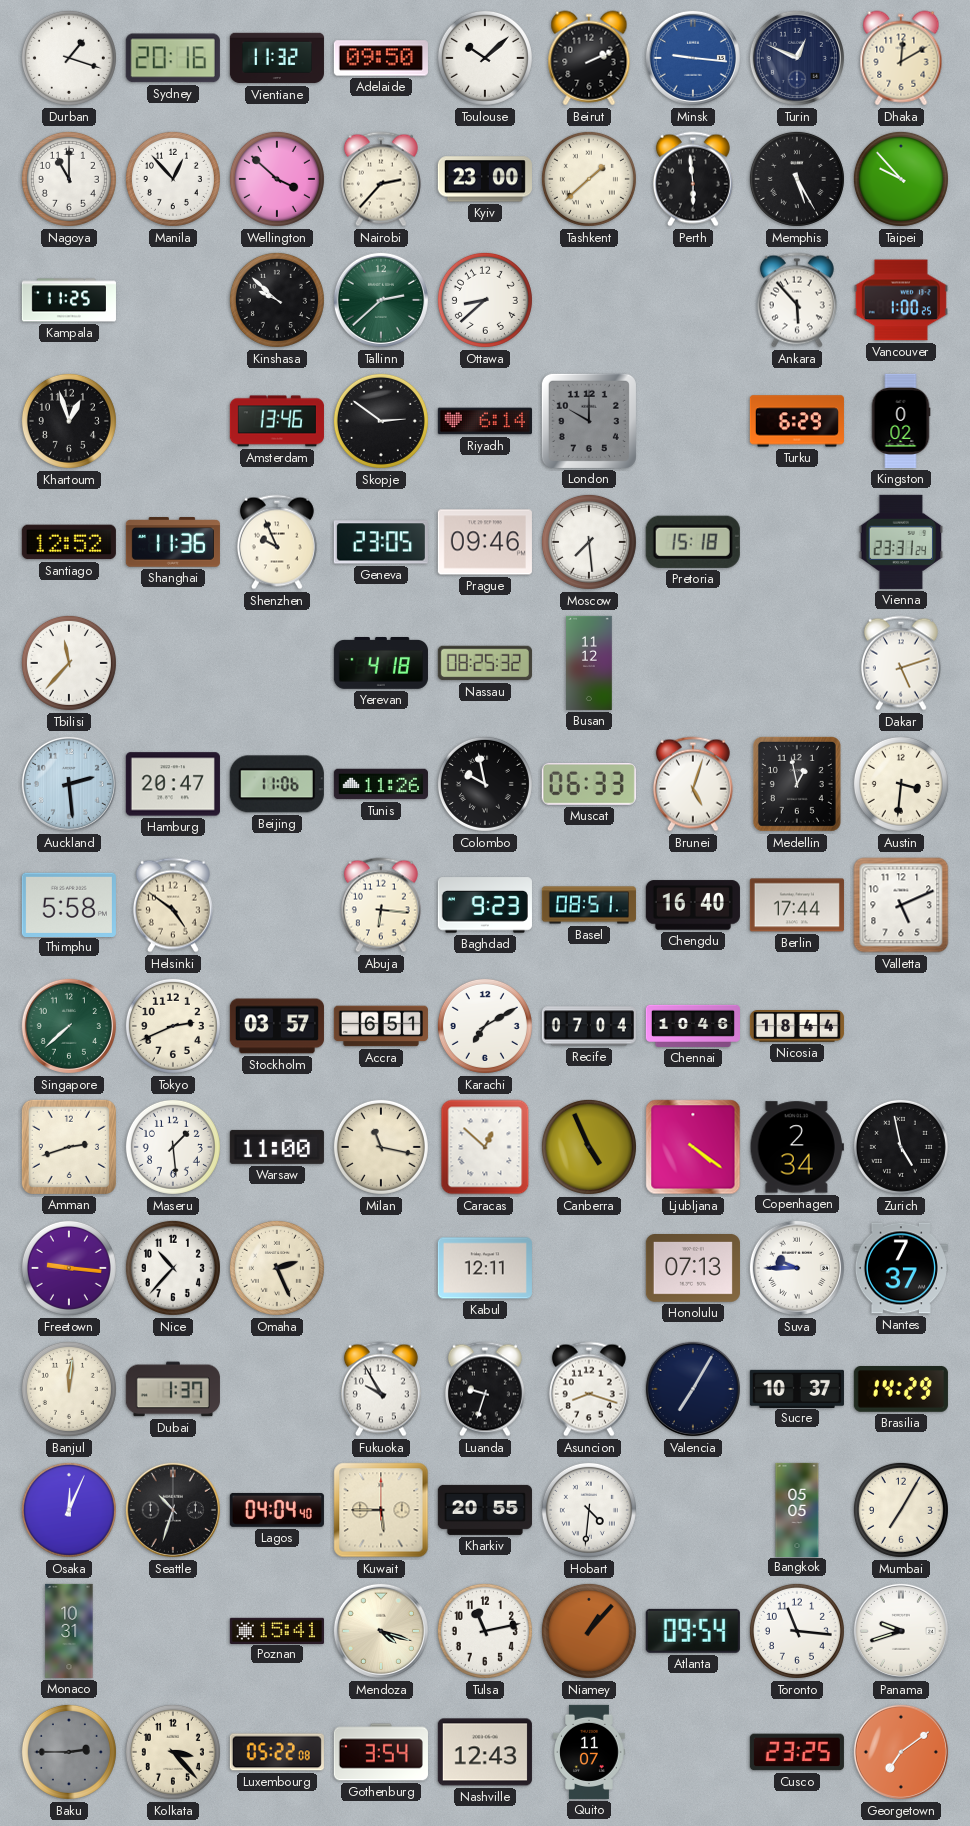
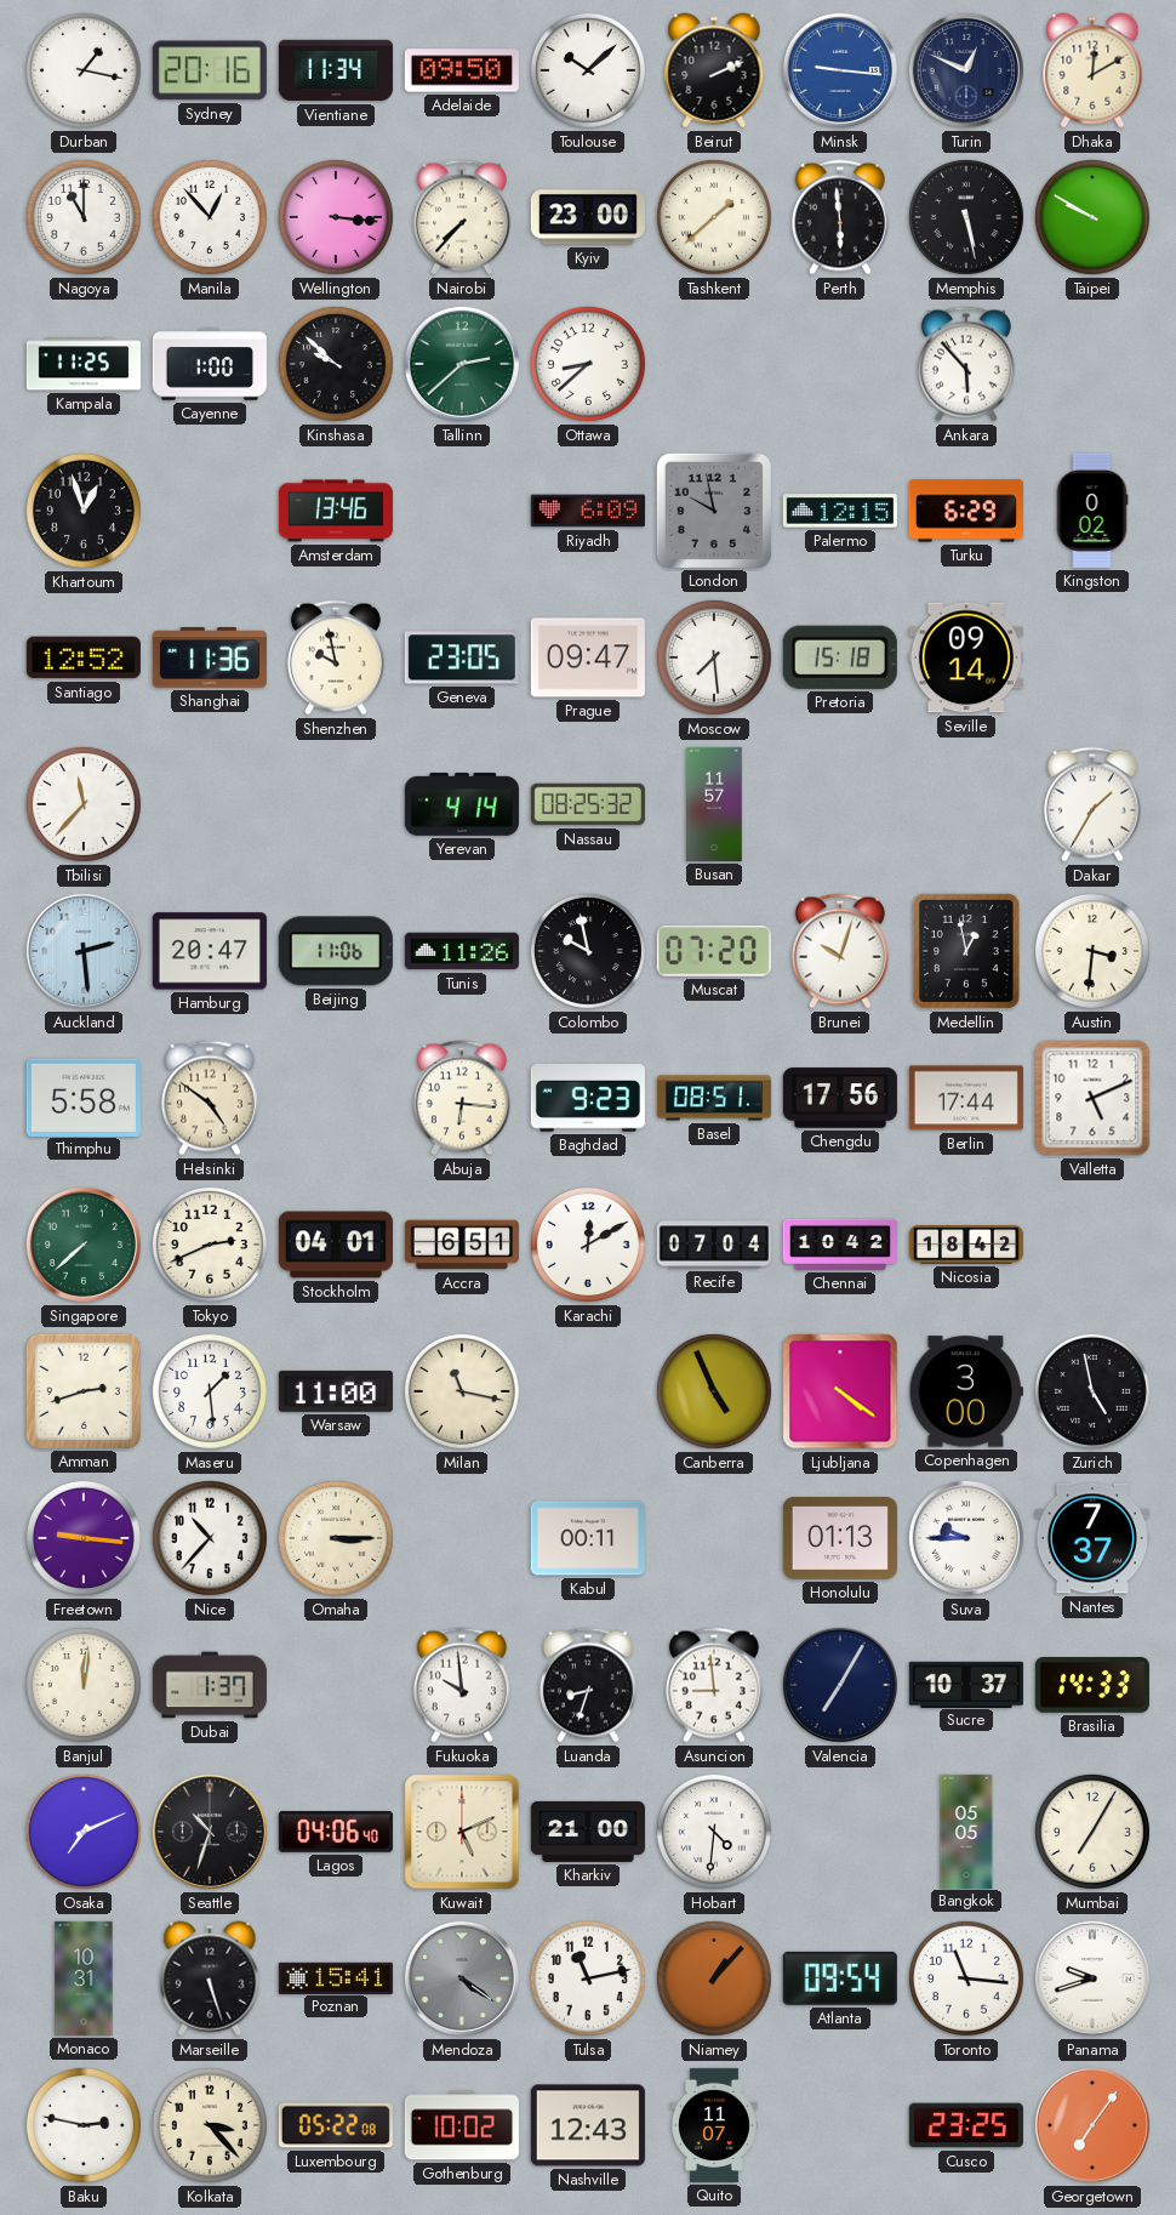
Durban: 1:18 -> 1:17 (84, 70)
Vientiane: 11:32 -> 11:34 (336, 70)
Wellington: 3:52 -> 3:16 (336, 217)
Nairobi: 2:37 -> 7:37 (462, 217)
Memphis: 5:25 -> 5:28 (966, 217)
Taipei: 9:53 -> 9:50 (1092, 217)
Cayenne: none -> 1:00 (210, 364)
Vancouver: 1:00 -> none (901, 300)
Skopje: 2:51 -> none (381, 421)
Riyadh: 6:14 -> 6:09 (588, 511)
London: 10:00 -> 9:58 (714, 511)
Palermo: none -> 12:15 (840, 511)
Shenzhen: 9:56 -> 9:58 (336, 657)
Prague: 09:46 -> 09:47 (588, 657)
Seville: none -> 09:14 (966, 657)
Vienna: 23:31 -> none (901, 542)
Yerevan: 4:18 -> 4:14 (462, 805)
Busan: 11:12 -> 11:57 (714, 804)
Dakar: 5:12 -> 1:35 (1092, 804)
Muscat: 06:33 -> 07:20 (714, 951)
Brunei: 5:03 -> 10:03 (840, 951)
Chengdu: 16:40 -> 17:56 (840, 1098)
Stockholm: 03:57 -> 04:01 (336, 1245)
Karachi: 7:10 -> 12:10 (588, 1245)
Chennai: 10:46 -> 10:42 (840, 1245)
Nicosia: 18:44 -> 18:42 (966, 1246)
Caracas: 12:52 -> none (485, 1147)
Copenhagen: 2:34 -> 3:00 (966, 1391)
Omaha: 2:26 -> 3:15 (336, 1538)
Kabul: 12:11 -> 00:11 (588, 1538)
Honolulu: 07:13 -> 01:13 (840, 1539)
Fukuoka: 9:55 -> 9:59 (462, 1685)
Luanda: 9:33 -> 8:33 (588, 1685)
Asuncion: 8:18 -> 8:59 (714, 1685)
Brasilia: 14:29 -> 14:33 (1092, 1686)
Osaka: 12:04 -> 7:11 (84, 1832)
Lagos: 04:04 -> 04:06 (336, 1832)
Kuwait: 5:45 -> 5:11 (462, 1832)
Kharkiv: 20:55 -> 21:00 (588, 1832)
Marseille: none -> 5:27 (210, 1978)
Mendoza: 4:18 -> 4:21 (462, 1978)
Mendoza dial: cream -> grey (462, 1978)
Baku: 2:45 -> 2:47 (84, 2125)
Baku dial: grey -> white (84, 2125)
Gothenburg: 3:54 -> 10:02 (462, 2125)
Georgetown: 7:09 -> 7:06 (1092, 2125)
